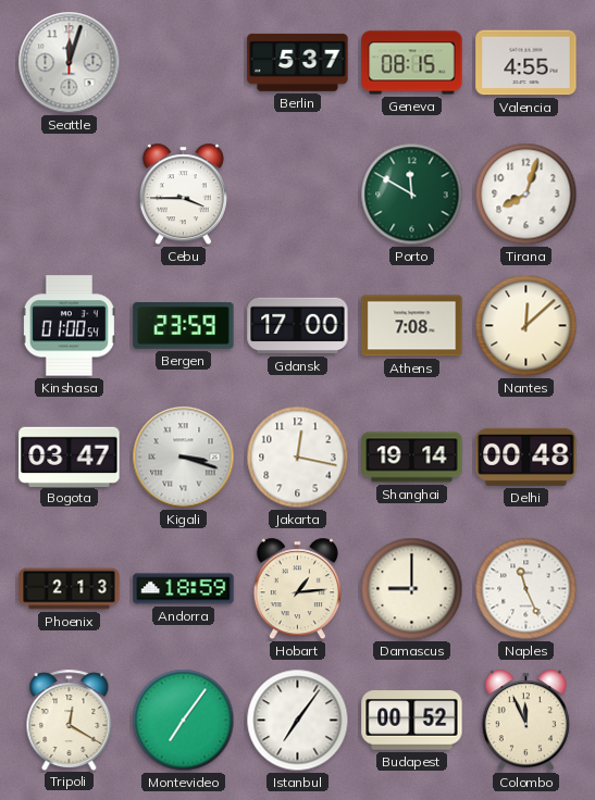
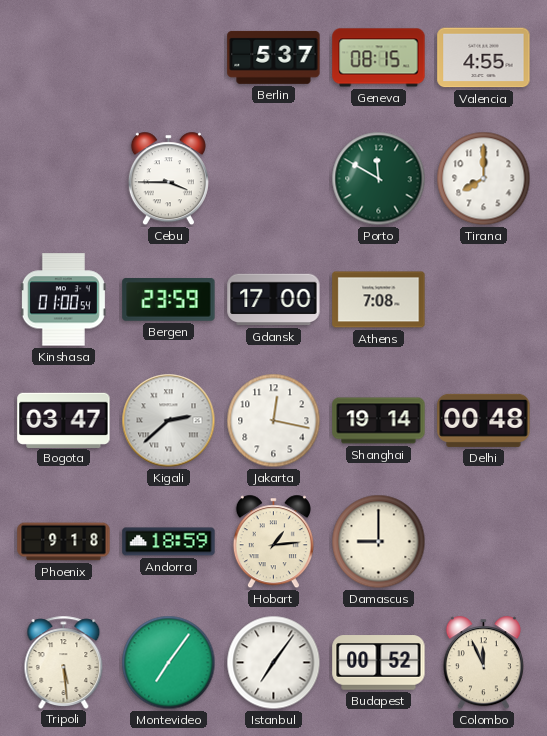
Seattle: 12:03 -> none (70, 63)
Tirana: 8:03 -> 8:00 (484, 179)
Nantes: 12:08 -> none (526, 326)
Kigali: 3:18 -> 2:38 (169, 421)
Phoenix: 2:13 -> 9:18 (64, 542)
Naples: 11:26 -> none (526, 589)
Tripoli: 12:20 -> 5:29 (64, 662)
